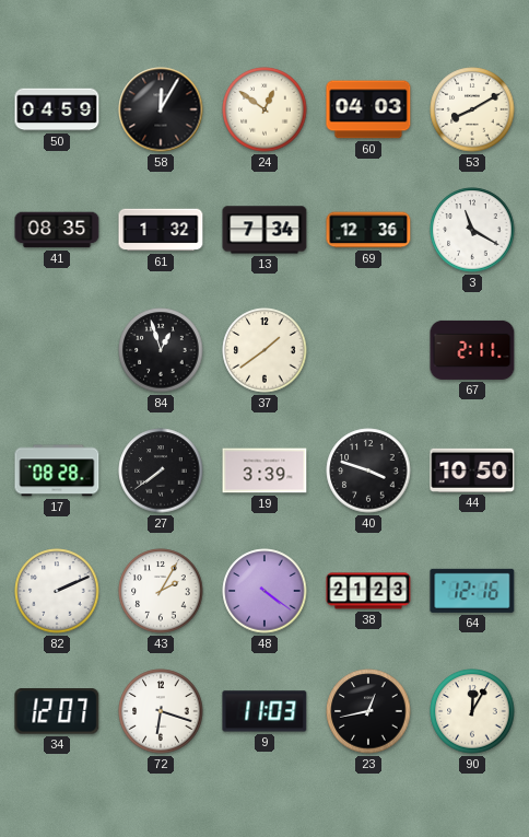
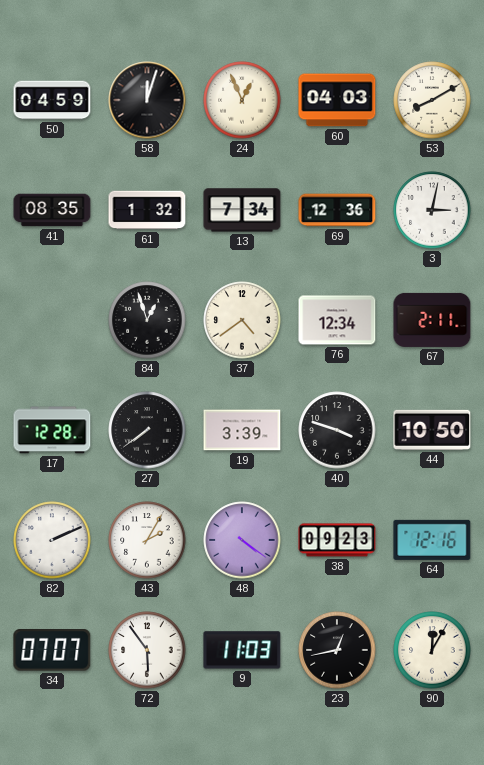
58: 12:05 -> 12:03 (147, 100)
24: 12:51 -> 12:56 (242, 100)
3: 11:20 -> 3:02 (432, 210)
37: 1:39 -> 4:39 (242, 320)
76: none -> 12:34 (337, 320)
17: 08:28 -> 12:28 (52, 430)
38: 21:23 -> 09:23 (337, 540)
34: 12:07 -> 07:07 (52, 651)
72: 6:18 -> 5:54 (147, 650)
